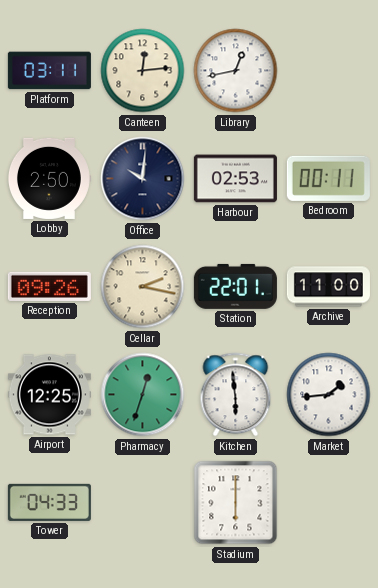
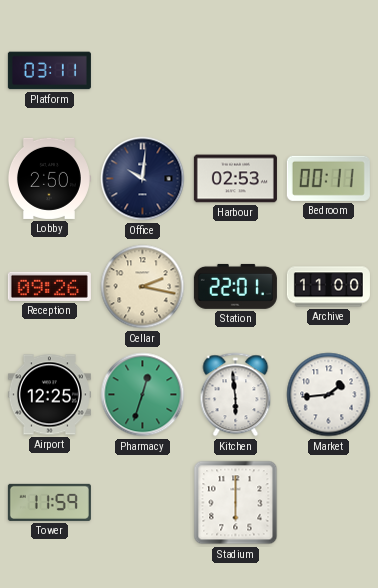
Canteen: 12:14 -> none (143, 71)
Library: 12:43 -> none (236, 71)
Tower: 04:33 -> 11:59 (49, 502)
